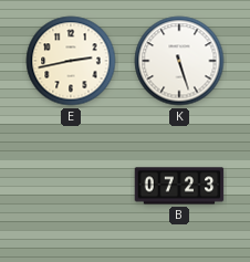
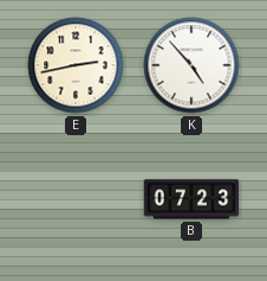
K: 5:27 -> 4:53 (191, 65)
